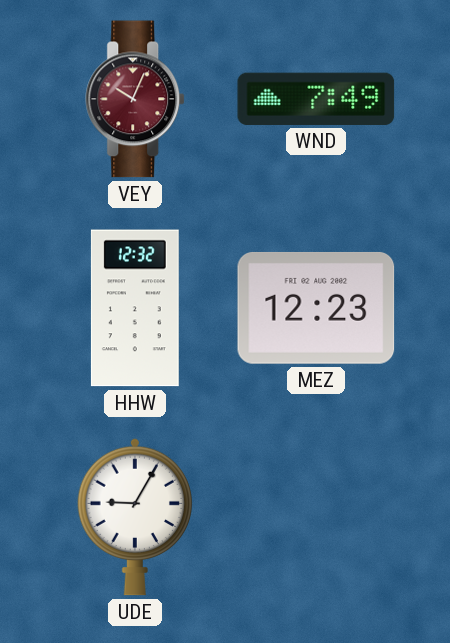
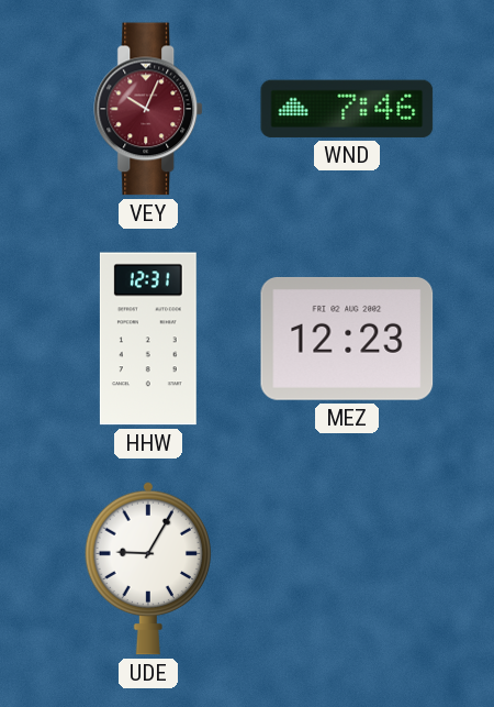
WND: 7:49 -> 7:46 (347, 109)
HHW: 12:32 -> 12:31 (148, 339)
